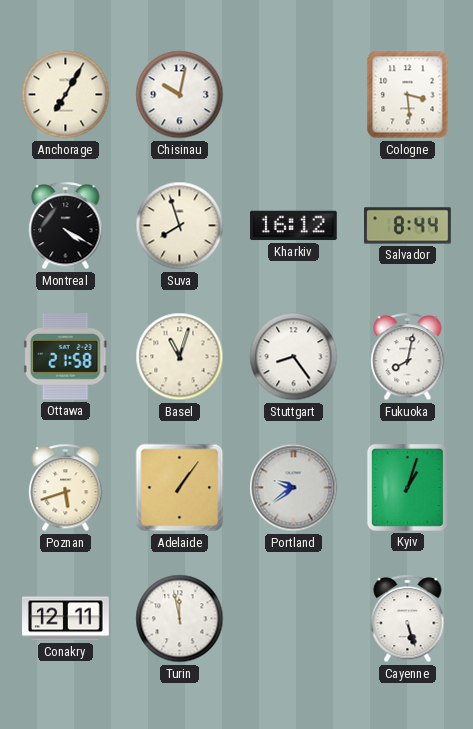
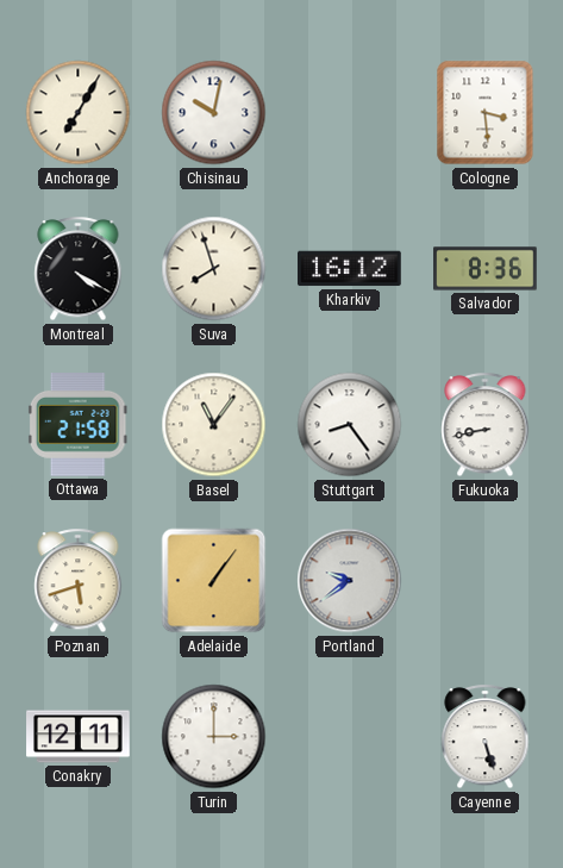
Salvador: 8:44 -> 8:36 (486, 269)
Basel: 11:03 -> 11:06 (214, 425)
Fukuoka: 8:02 -> 8:43 (486, 425)
Kyiv: 1:03 -> none (407, 487)
Turin: 11:58 -> 3:00 (214, 737)
